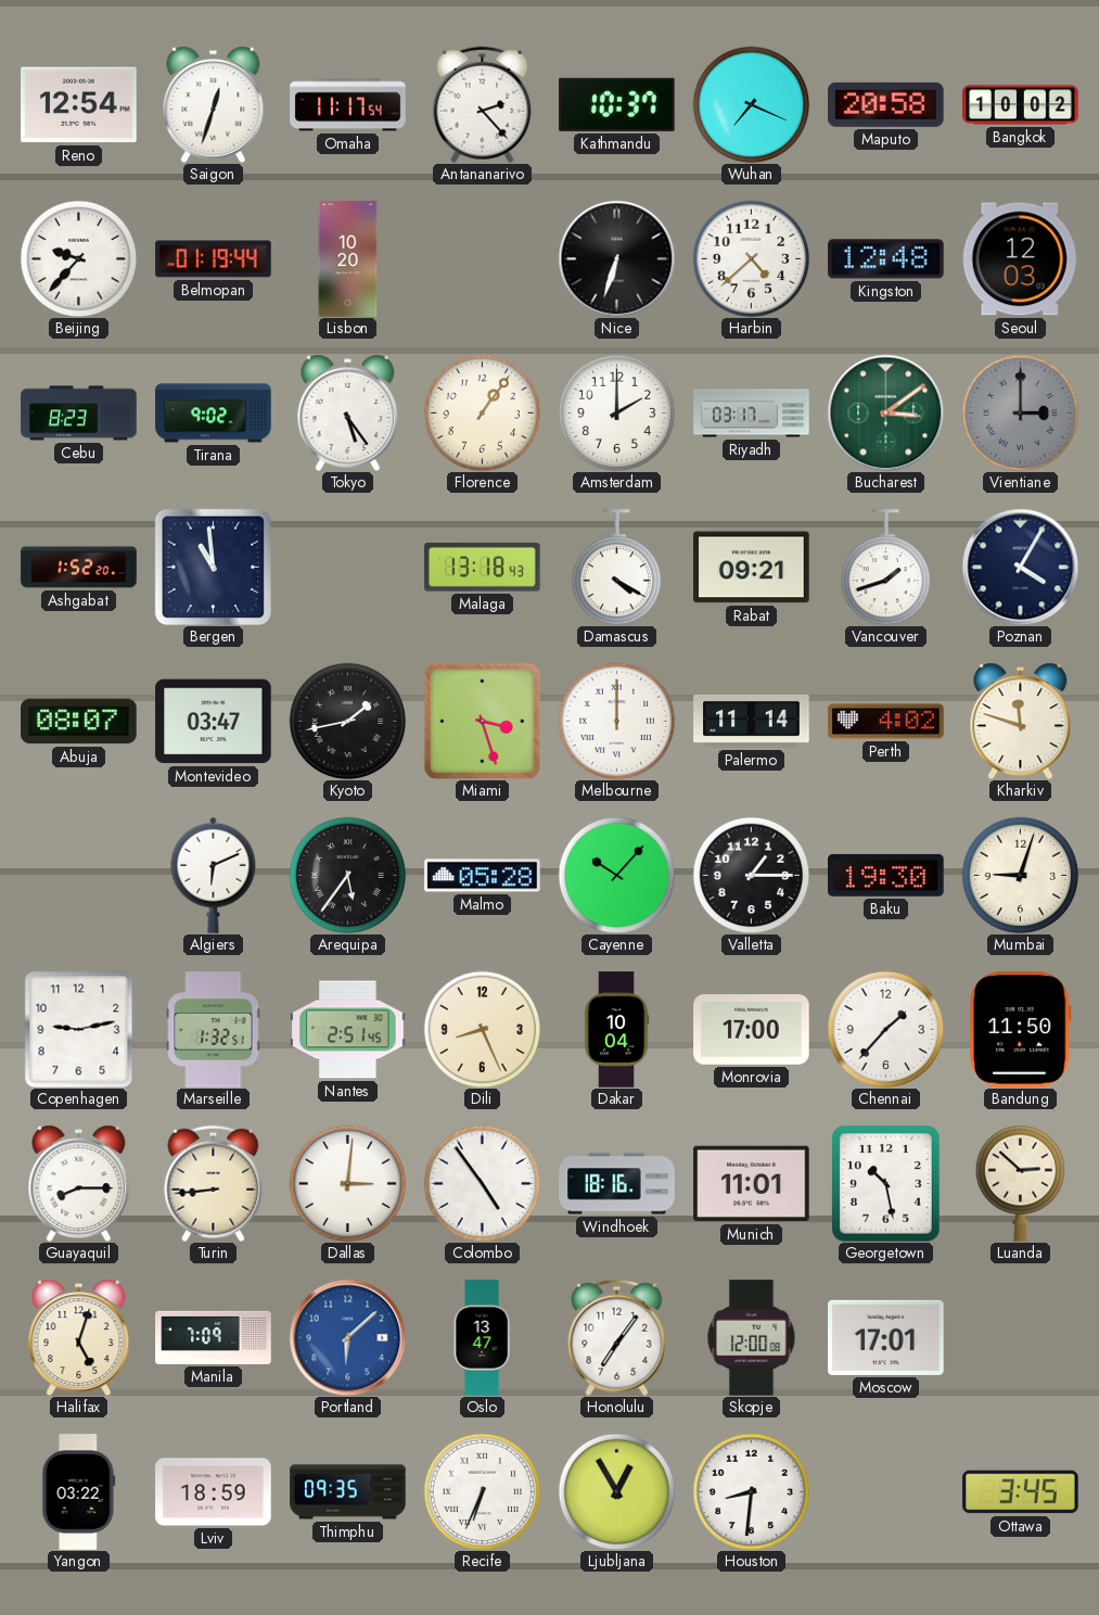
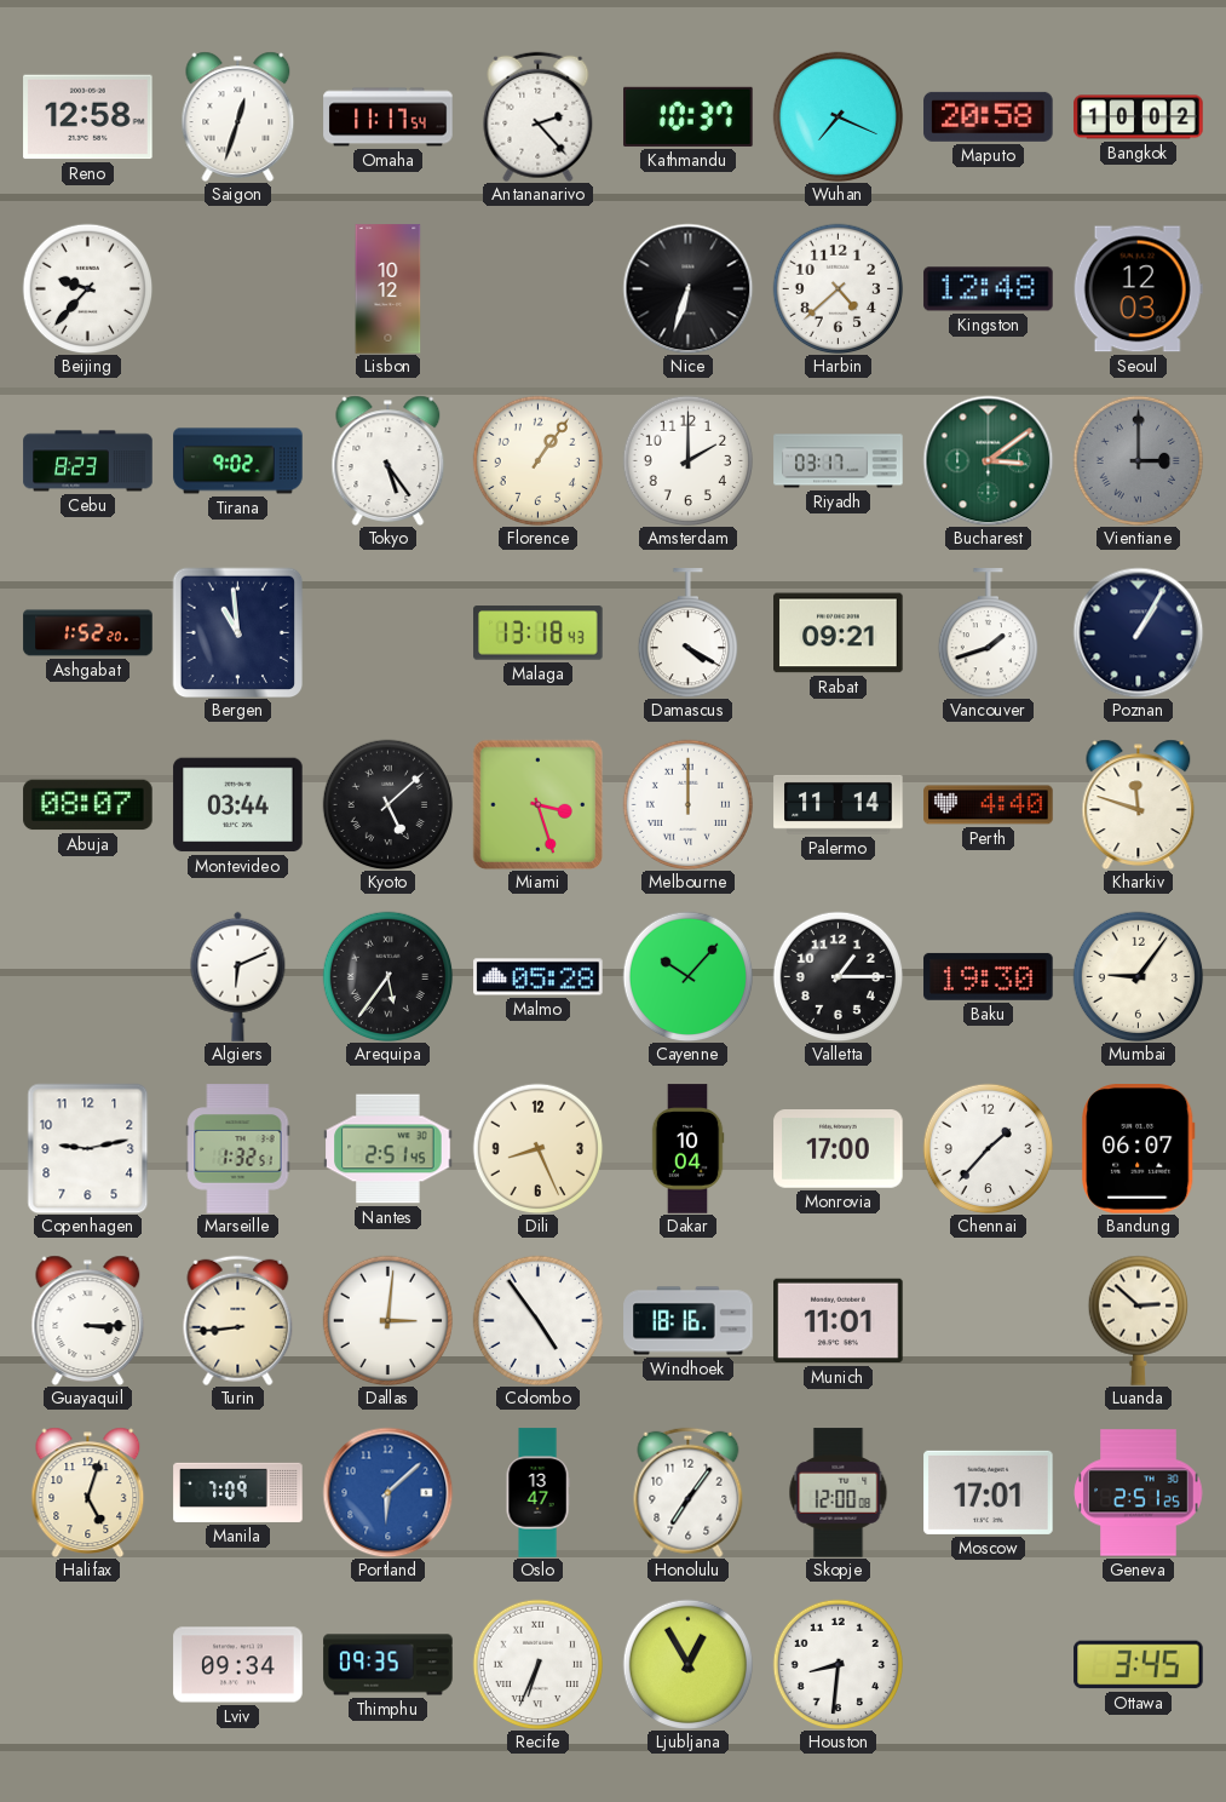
Reno: 12:54 -> 12:58 (88, 117)
Belmopan: 01:19 -> none (214, 259)
Lisbon: 10:20 -> 10:12 (388, 289)
Poznan: 4:05 -> 1:05 (1138, 632)
Montevideo: 03:47 -> 03:44 (238, 805)
Kyoto: 1:43 -> 5:08 (387, 804)
Perth: 4:02 -> 4:40 (989, 805)
Mumbai: 9:03 -> 9:06 (1138, 976)
Bandung: 11:50 -> 06:07 (1139, 1149)
Guayaquil: 8:15 -> 3:15 (88, 1320)
Georgetown: 10:28 -> none (886, 1184)
Geneva: none -> 2:51 (1139, 1493)
Yangon: 03:22 -> none (79, 1492)
Lviv: 18:59 -> 09:34 (238, 1665)
